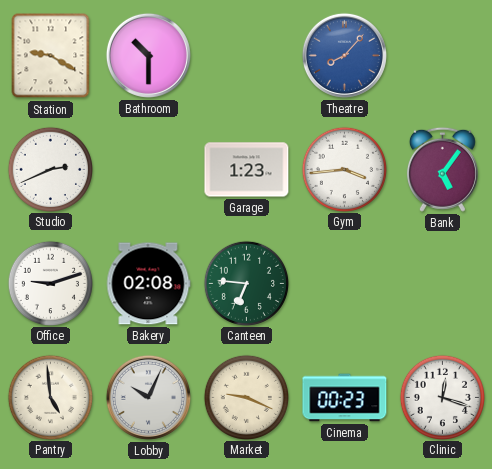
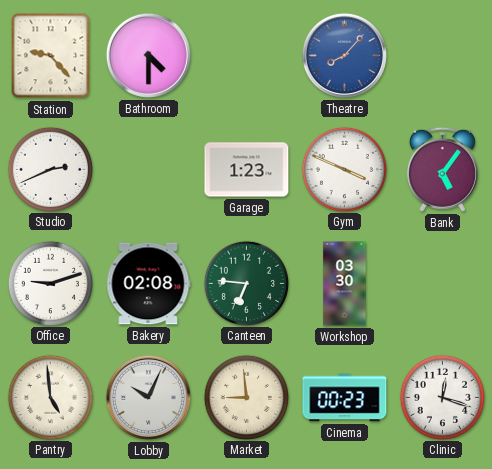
Station: 9:20 -> 9:23 (51, 56)
Bathroom: 10:30 -> 4:30 (148, 55)
Gym: 3:44 -> 3:49 (344, 169)
Workshop: none -> 03:30 (345, 284)
Market: 9:19 -> 8:59 (246, 397)
